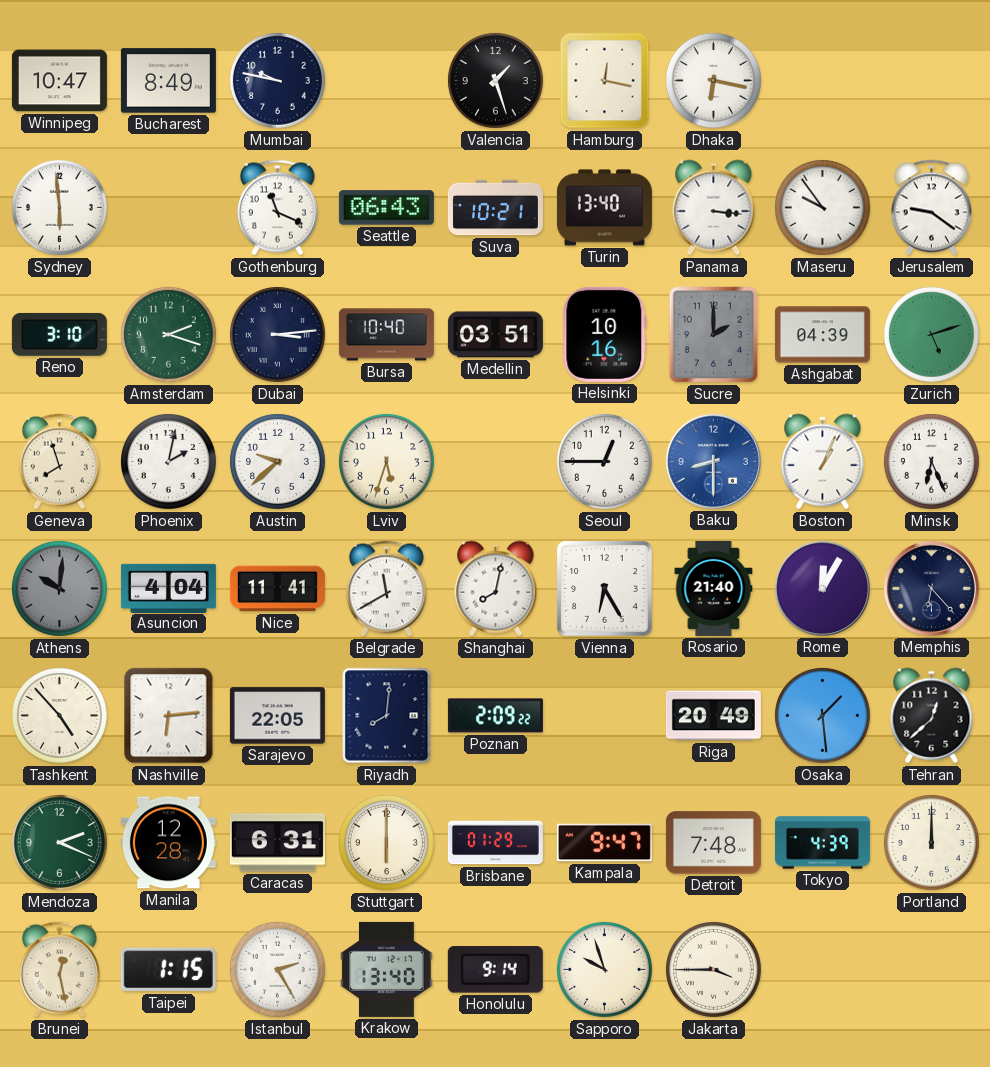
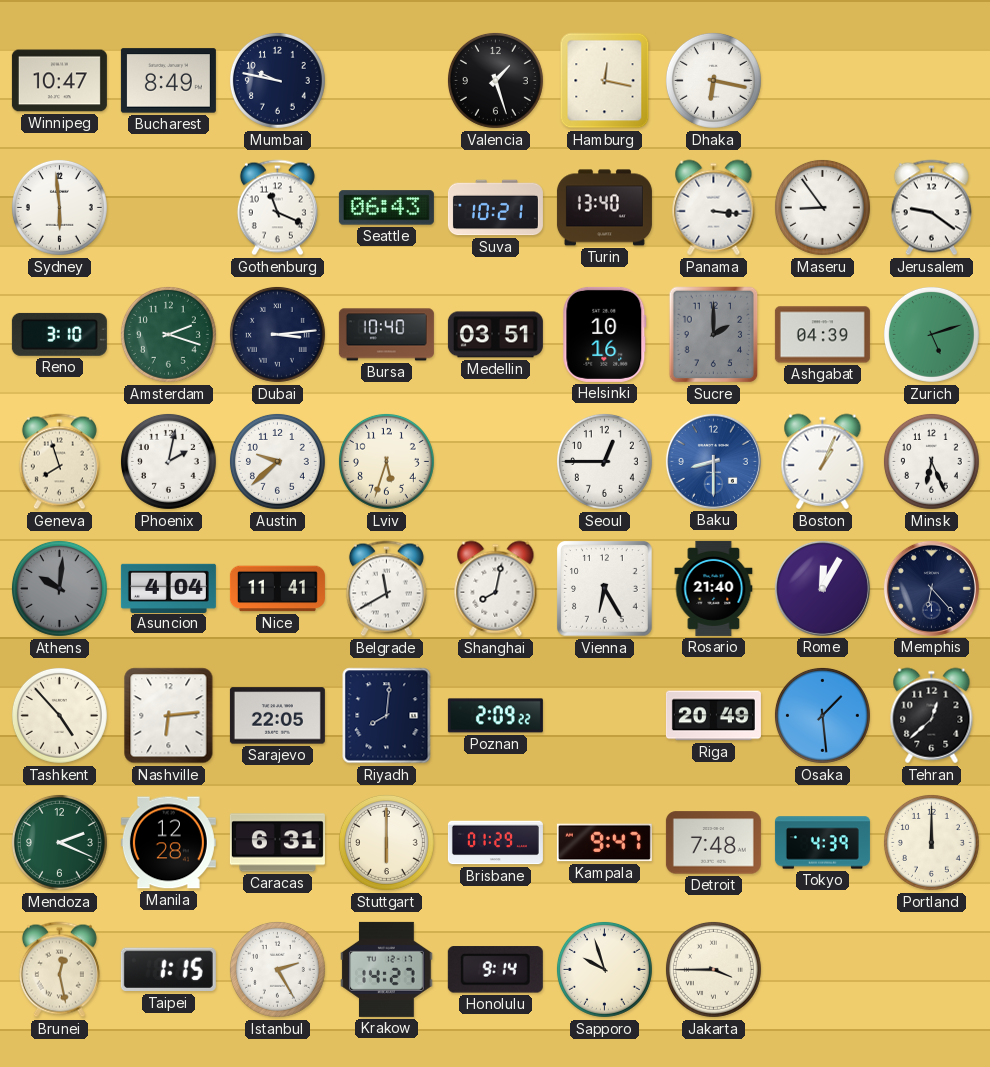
Maseru: 9:54 -> 8:54 (822, 207)
Krakow: 13:40 -> 14:27 (387, 969)
